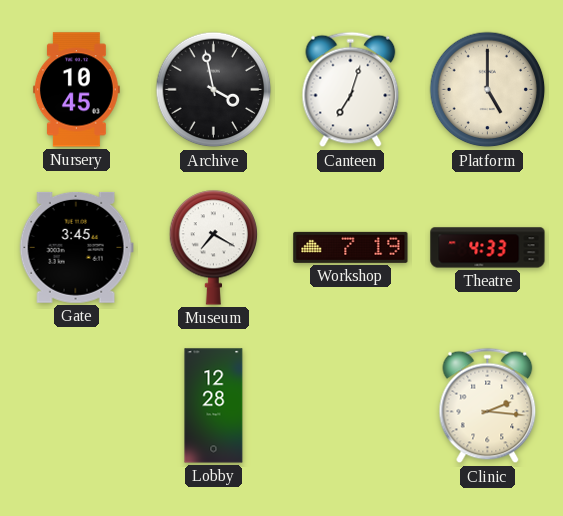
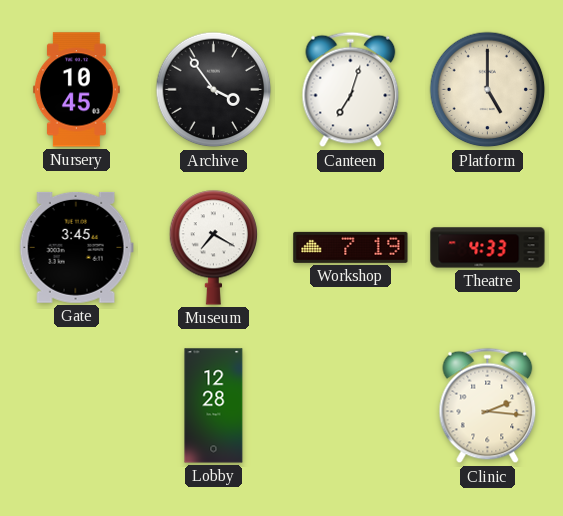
Archive: 3:58 -> 3:54 (214, 90)
